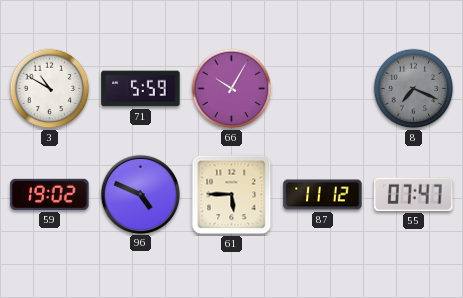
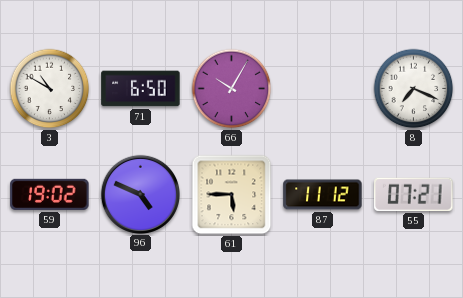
71: 5:59 -> 6:50 (141, 89)
8 dial: grey -> white (414, 89)
55: 07:47 -> 07:21 (414, 194)
